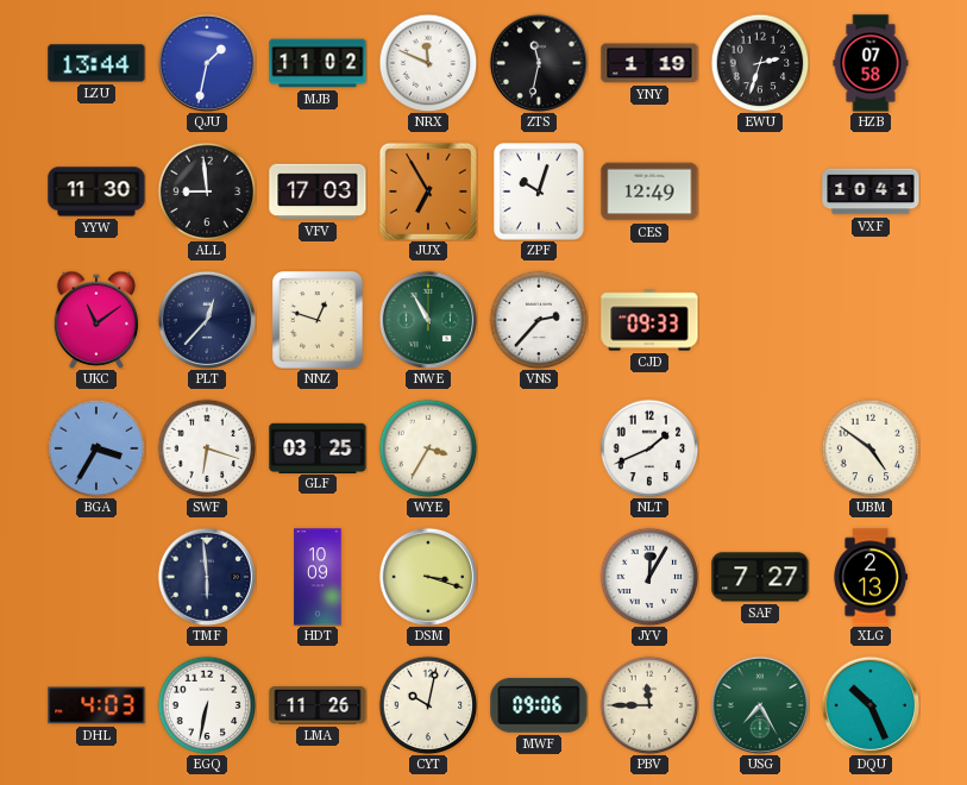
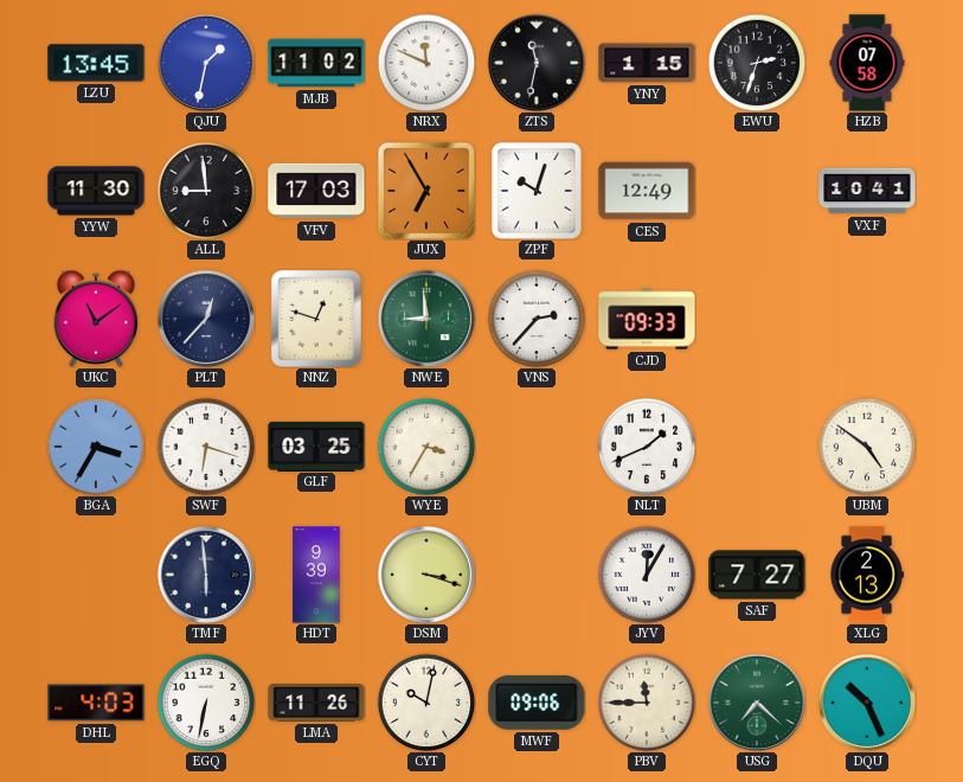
LZU: 13:44 -> 13:45 (96, 63)
YNY: 1:19 -> 1:15 (647, 63)
NWE: 10:55 -> 8:59 (425, 318)
HDT: 10:09 -> 9:39 (316, 575)
USG: 7:25 -> 7:22 (756, 701)
